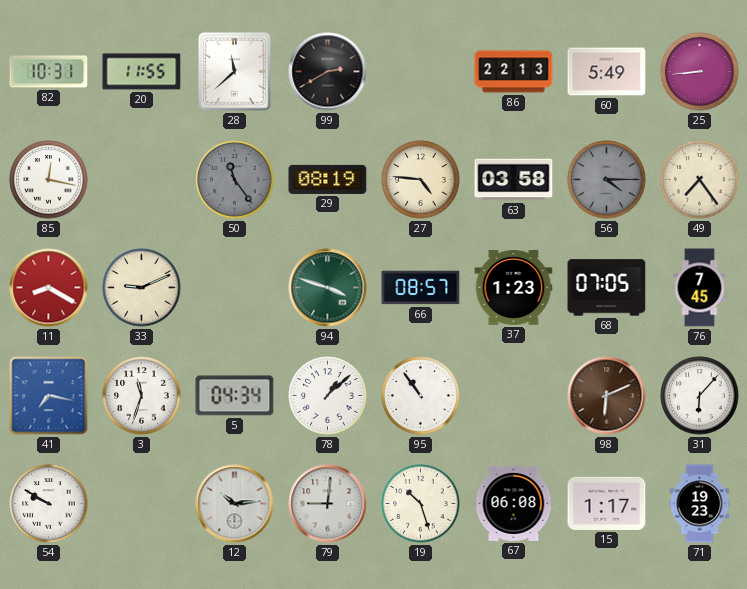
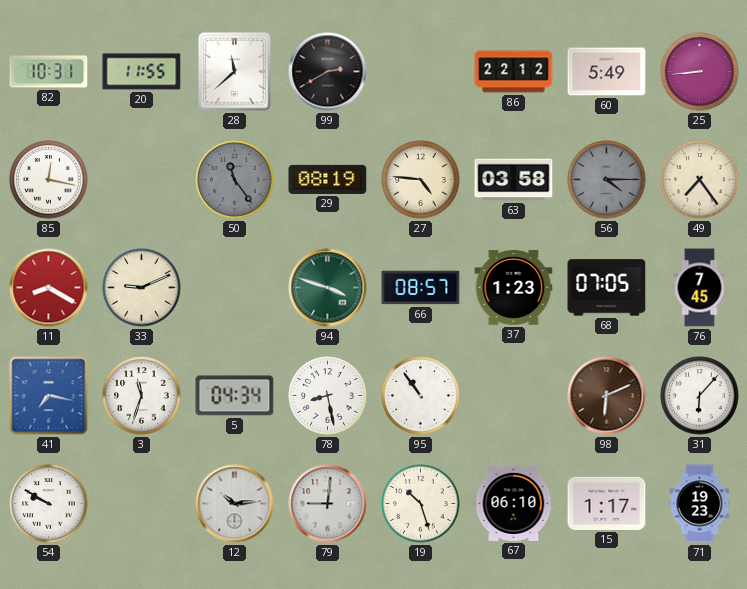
86: 22:13 -> 22:12 (514, 72)
78: 1:08 -> 8:28 (328, 396)
67: 06:08 -> 06:10 (514, 503)
